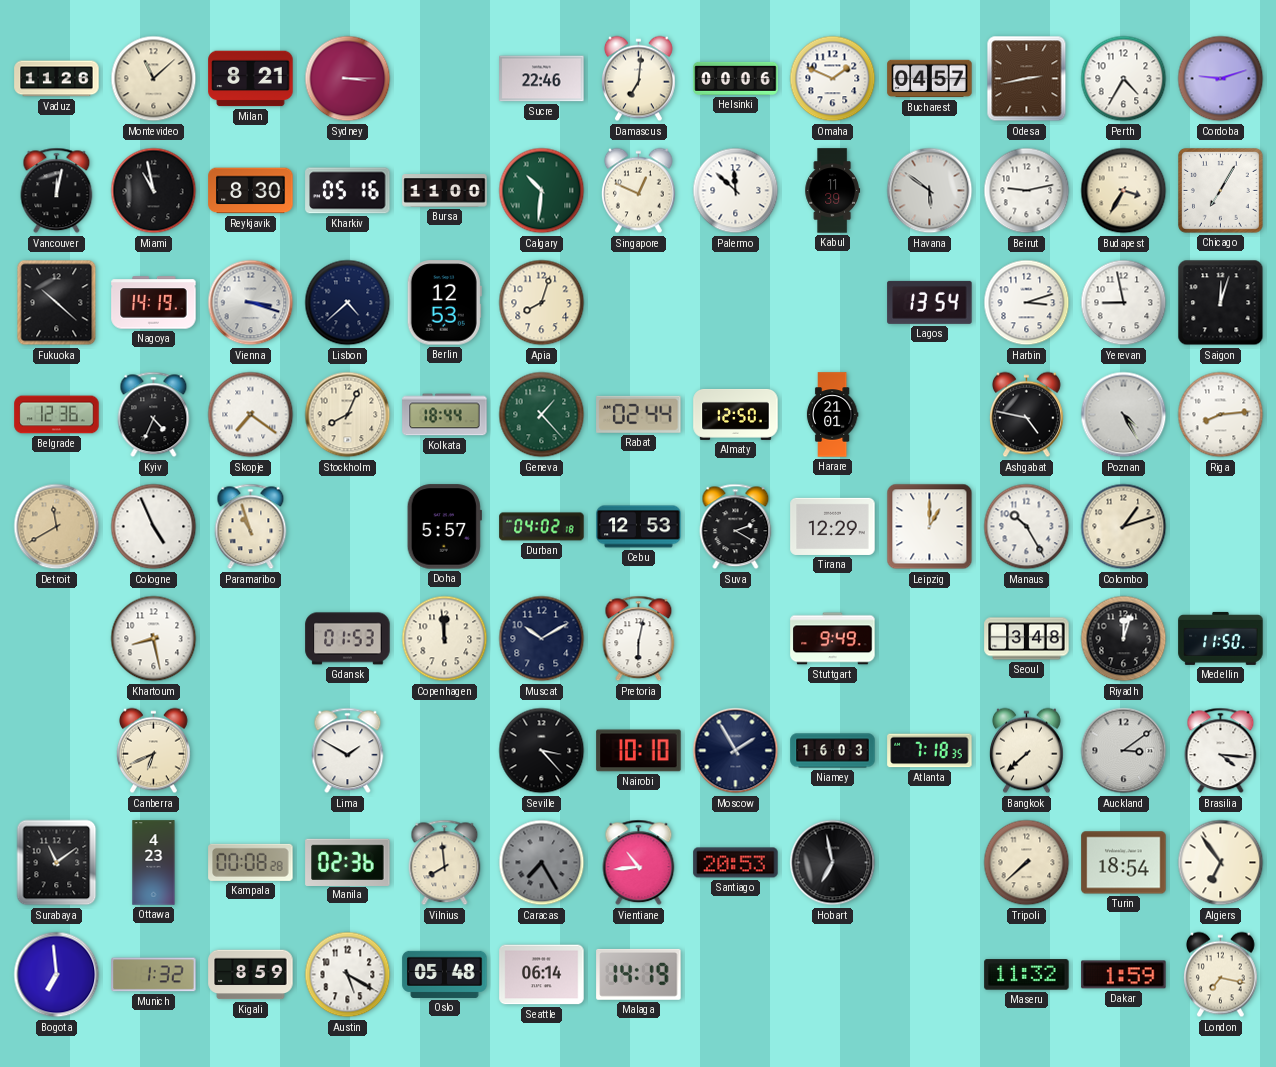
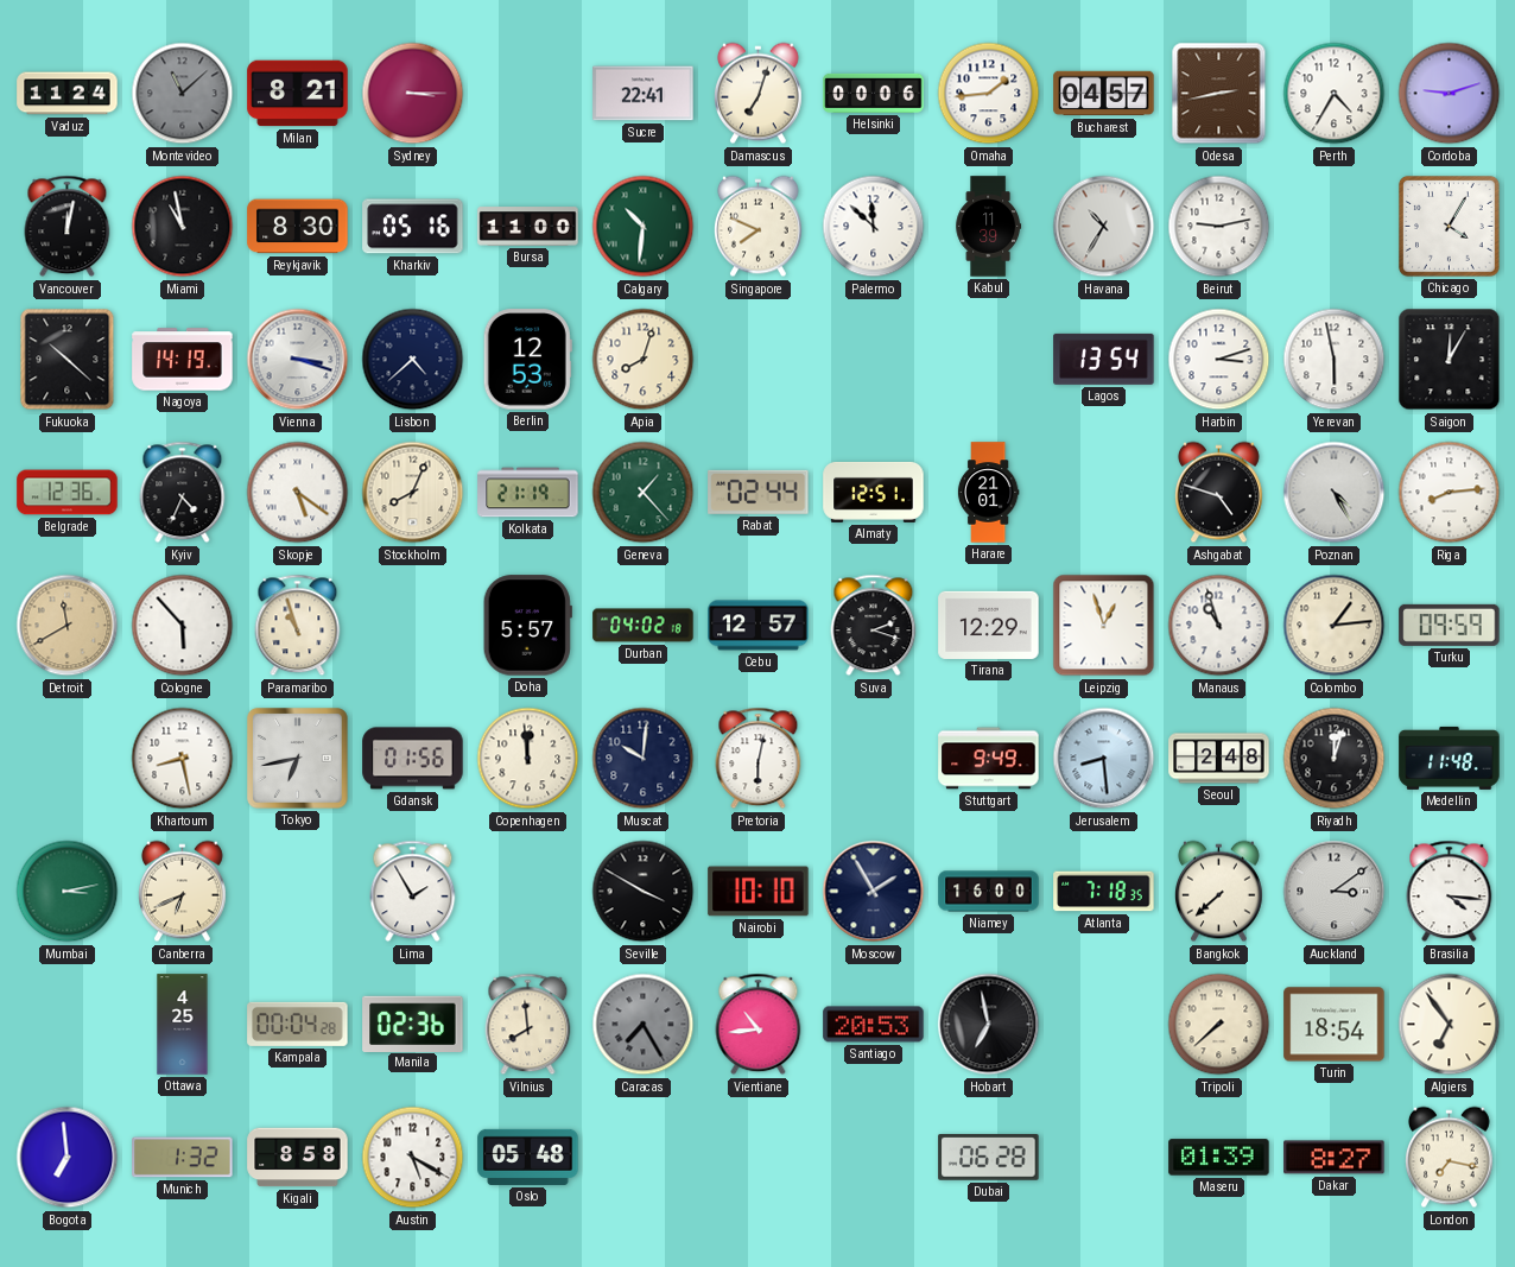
Vaduz: 11:26 -> 11:24 (68, 94)
Montevideo dial: cream -> grey (183, 94)
Sucre: 22:46 -> 22:41 (644, 94)
Damascus: 7:01 -> 7:03 (759, 94)
Omaha: 1:49 -> 1:44 (989, 94)
Singapore: 12:49 -> 7:49 (759, 227)
Havana: 5:51 -> 10:35 (1104, 227)
Budapest: 3:35 -> none (1124, 191)
Chicago: 7:05 -> 4:05 (1450, 227)
Yerevan: 8:58 -> 5:58 (1335, 360)
Saigon: 12:03 -> 12:05 (1450, 360)
Skopje: 7:21 -> 5:21 (298, 493)
Kolkata: 18:44 -> 21:19 (528, 493)
Almaty: 12:50 -> 12:51 (874, 492)
Ashgabat: 4:47 -> 4:48 (1219, 493)
Cologne: 4:56 -> 5:53 (183, 626)
Cebu: 12:53 -> 12:57 (759, 626)
Suva: 2:20 -> 2:18 (874, 626)
Leipzig: 1:00 -> 12:57 (1104, 626)
Manaus: 10:25 -> 10:57 (1219, 626)
Colombo: 1:12 -> 1:14 (1335, 626)
Turku: none -> 09:59 (1450, 625)
Tokyo: none -> 6:43 (298, 759)
Gdansk: 01:53 -> 01:56 (413, 759)
Muscat: 10:10 -> 10:01 (644, 759)
Jerusalem: none -> 8:29 (1104, 759)
Seoul: 3:48 -> 2:48 (1219, 759)
Medellin: 11:50 -> 11:48 (1450, 758)
Mumbai: none -> 3:13 (68, 892)
Lima: 1:50 -> 1:55 (413, 892)
Seville: 3:23 -> 3:50 (644, 892)
Niamey: 16:03 -> 16:00 (989, 892)
Surabaya: 11:09 -> none (57, 863)
Ottawa: 4:23 -> 4:25 (183, 1025)
Kampala: 00:08 -> 00:04 (298, 1024)
Kigali: 8:59 -> 8:58 (298, 1158)
Seattle: 06:14 -> none (542, 975)
Malaga: 14:19 -> none (639, 974)
Dubai: none -> 06:28 (989, 1158)
Maseru: 11:32 -> 01:39 (1219, 1158)
Dakar: 1:59 -> 8:27 (1335, 1158)
